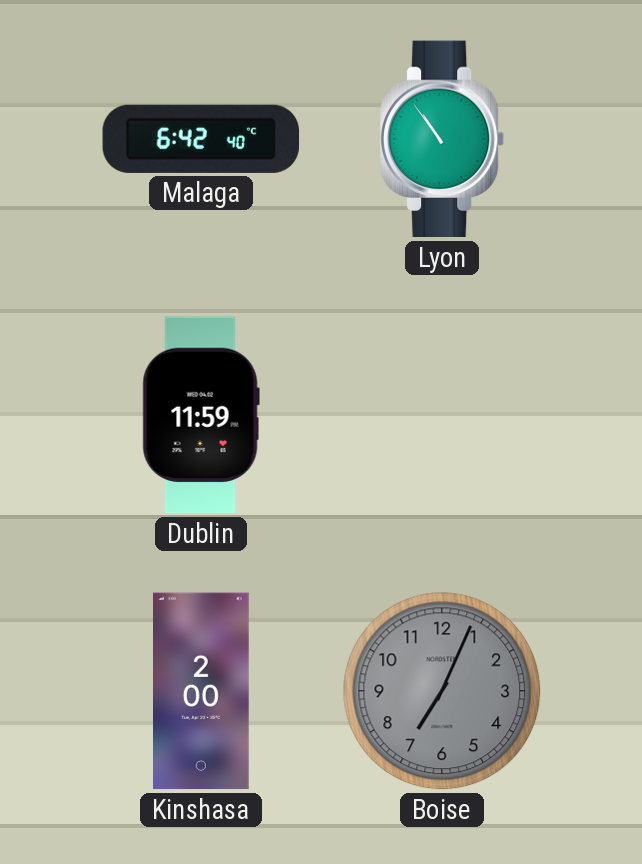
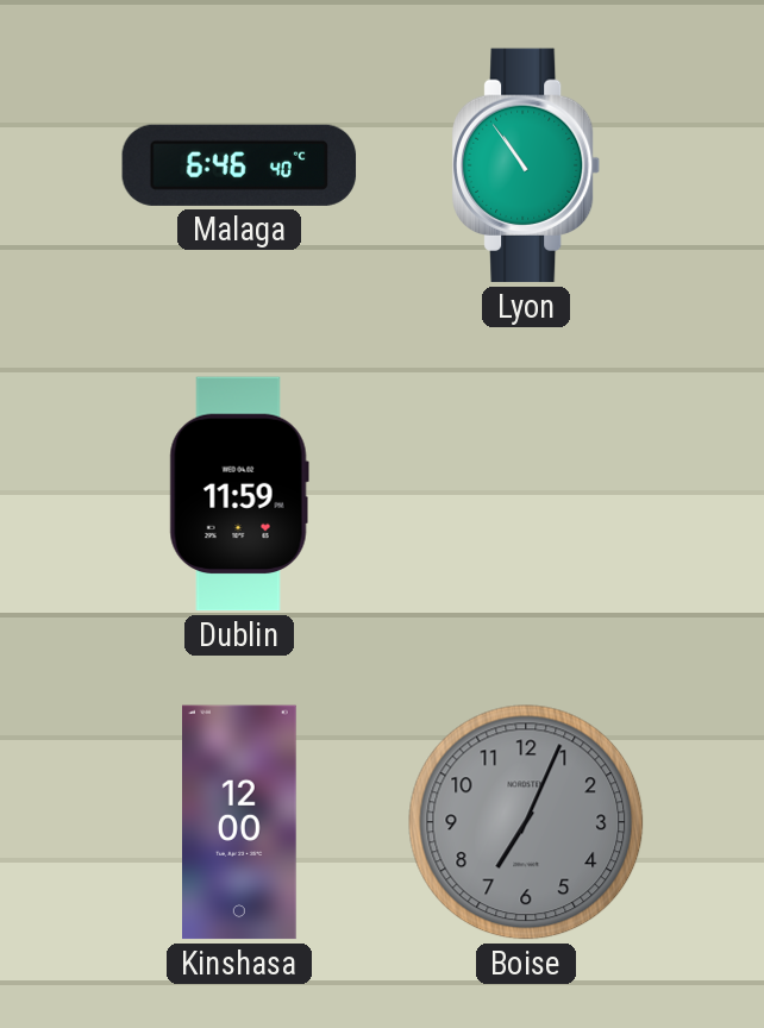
Malaga: 6:42 -> 6:46 (239, 165)
Kinshasa: 2:00 -> 12:00 (240, 822)
